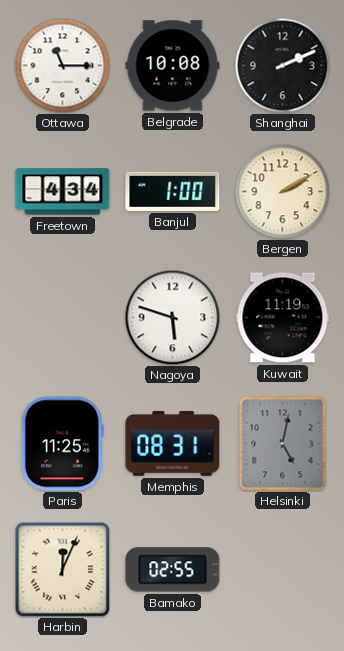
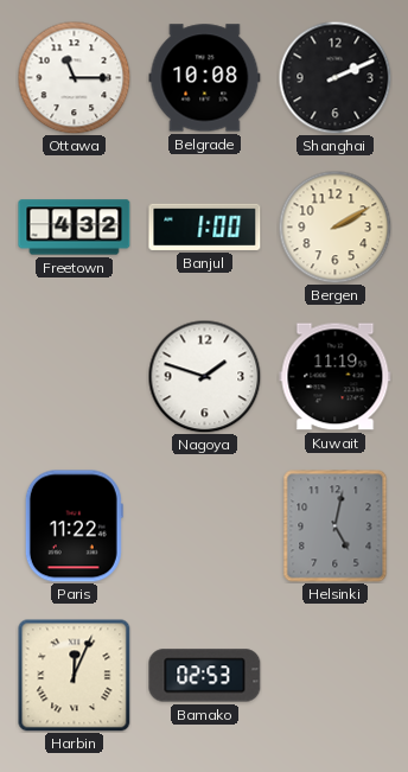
Freetown: 4:34 -> 4:32 (75, 228)
Nagoya: 5:48 -> 1:48 (204, 376)
Paris: 11:25 -> 11:22 (74, 527)
Memphis: 08:31 -> none (173, 443)
Bamako: 02:55 -> 02:53 (205, 676)
